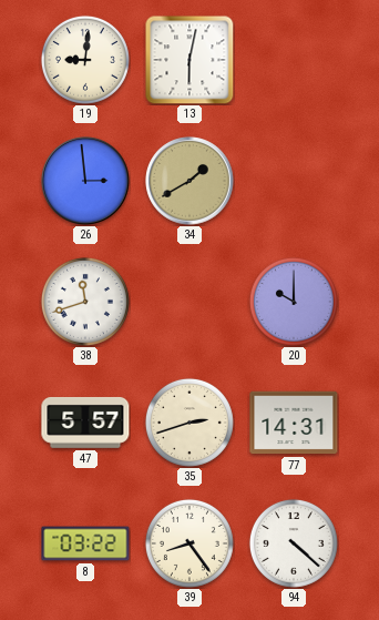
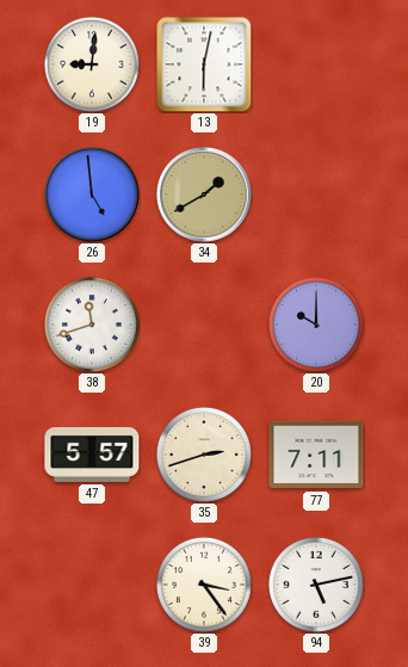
26: 2:59 -> 4:59 (92, 194)
77: 14:31 -> 7:11 (316, 455)
8: 03:22 -> none (85, 543)
39: 8:24 -> 3:24 (204, 585)
94: 4:22 -> 5:13 (316, 585)
